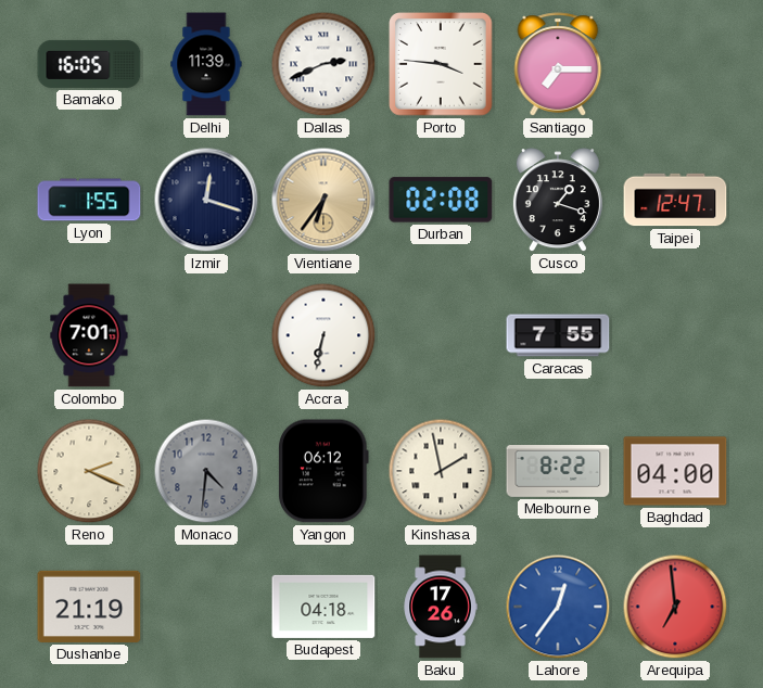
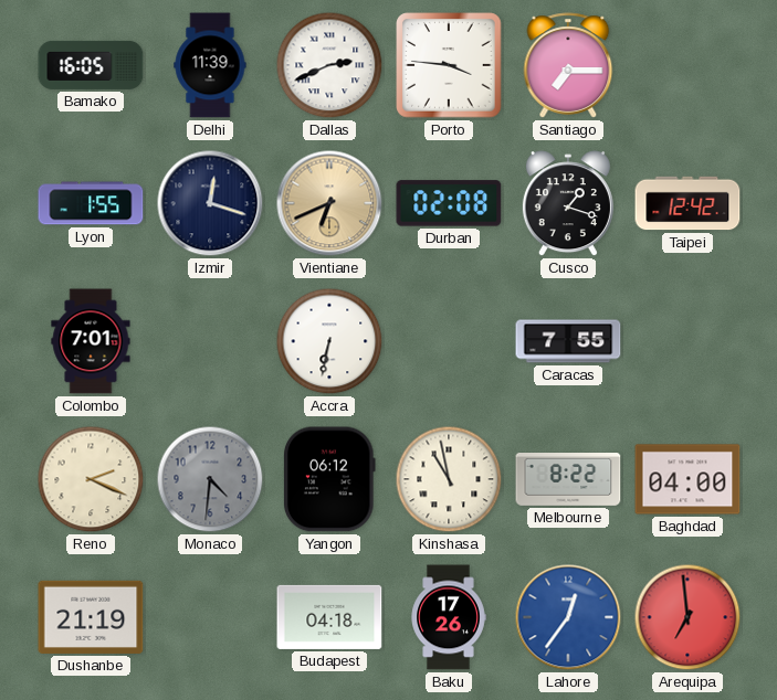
Vientiane: 6:36 -> 6:41 (329, 203)
Taipei: 12:47 -> 12:42 (687, 203)
Kinshasa: 1:58 -> 10:58 (449, 479)
